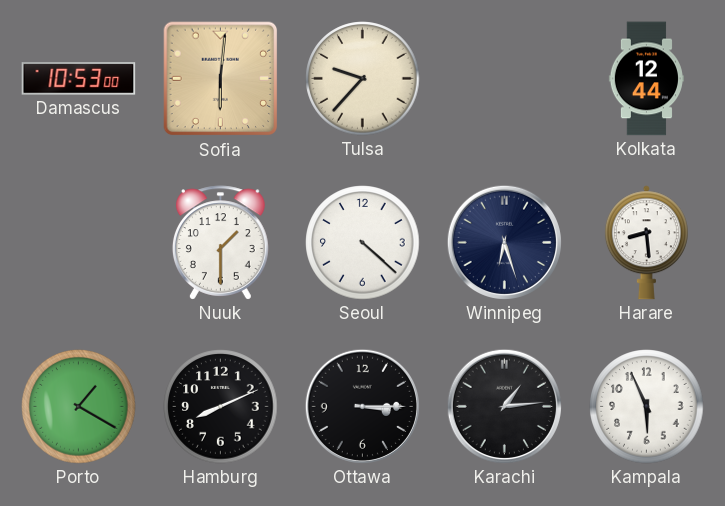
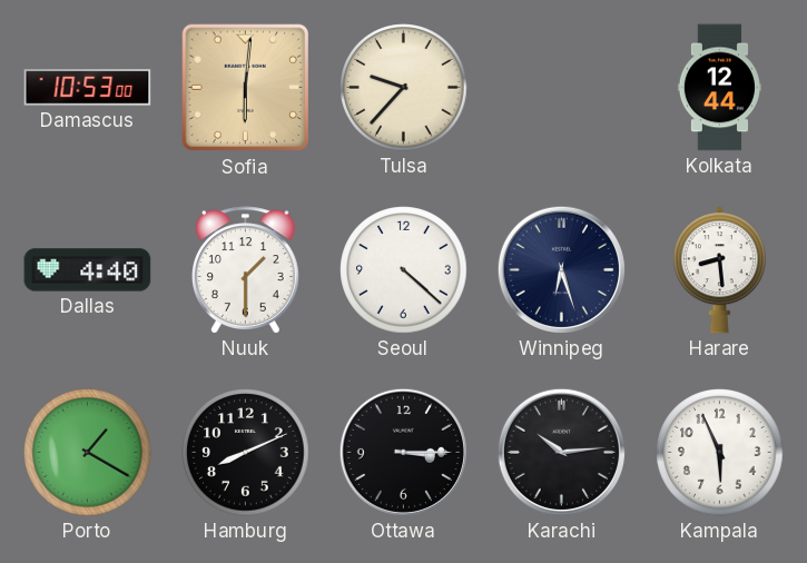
Dallas: none -> 4:40 (88, 270)
Karachi: 1:14 -> 10:14 (561, 452)
